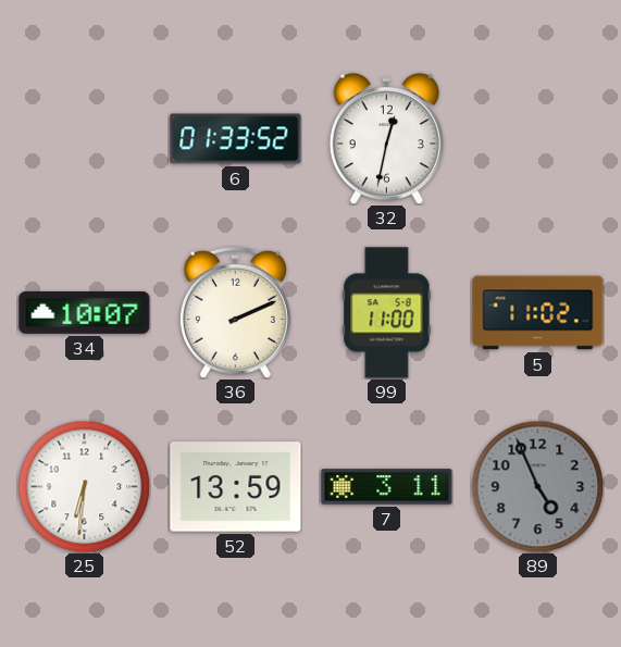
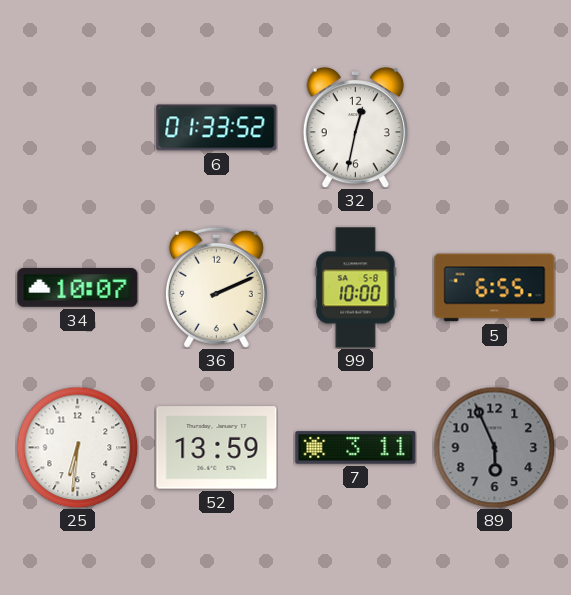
99: 11:00 -> 10:00 (356, 288)
5: 11:02 -> 6:55 (495, 288)
89: 4:56 -> 5:56 (494, 447)
